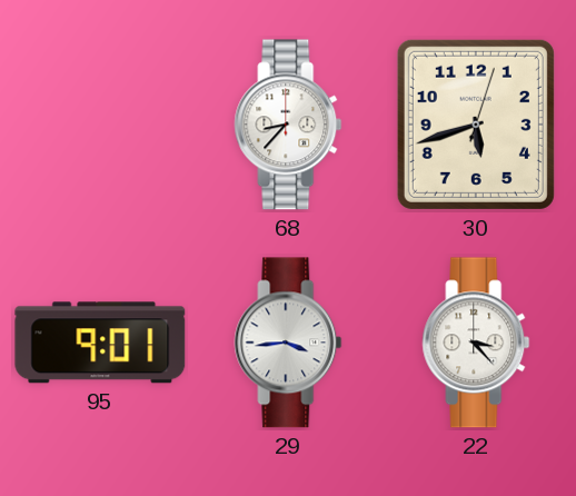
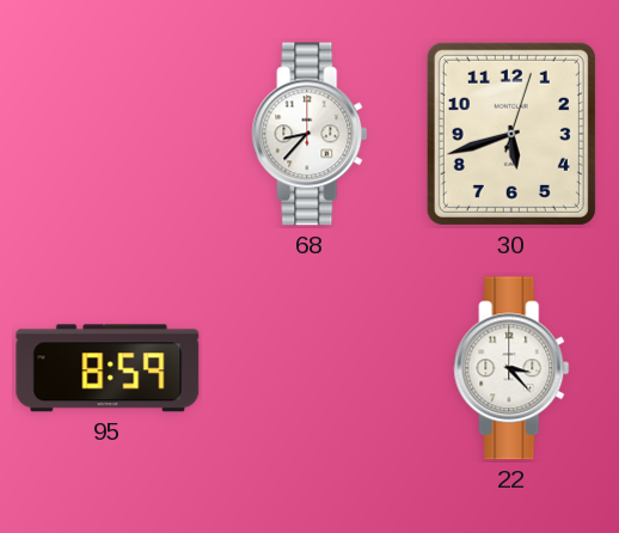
95: 9:01 -> 8:59 (108, 368)
29: 3:44 -> none (288, 343)
